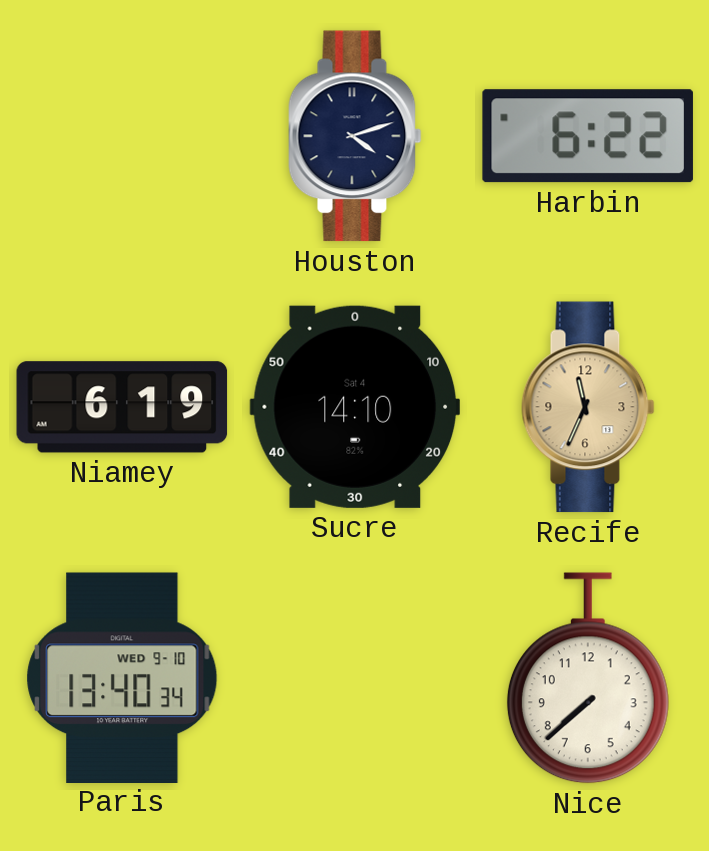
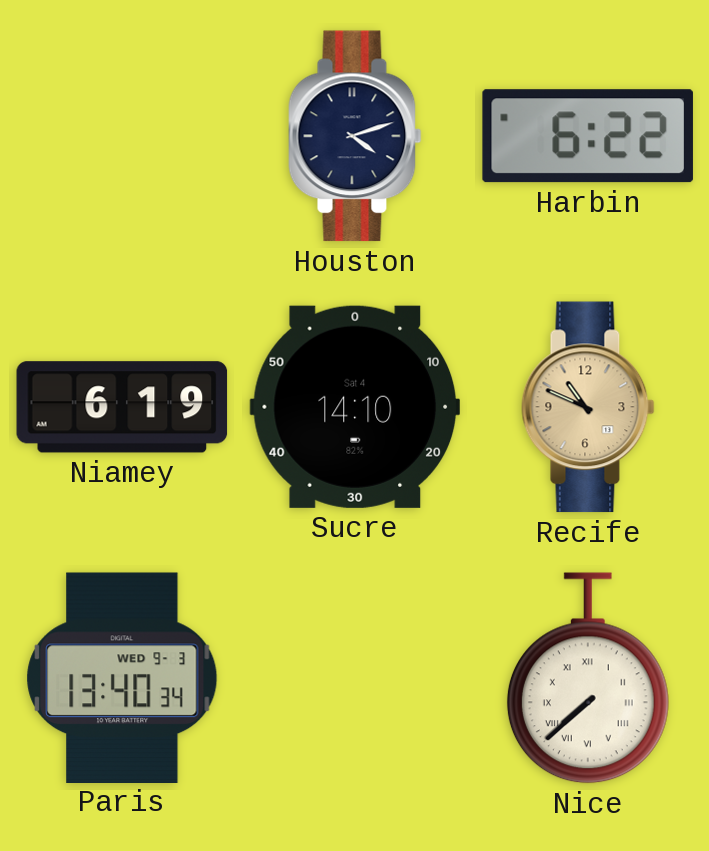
Recife: 11:34 -> 10:49 (588, 407)
Paris date: WED 9-10 -> WED 9-3 (122, 677)
Nice numerals: Arabic -> Roman (588, 678)
